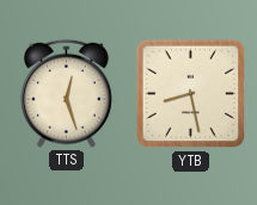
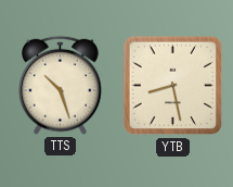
TTS: 12:27 -> 10:27 (61, 85)
